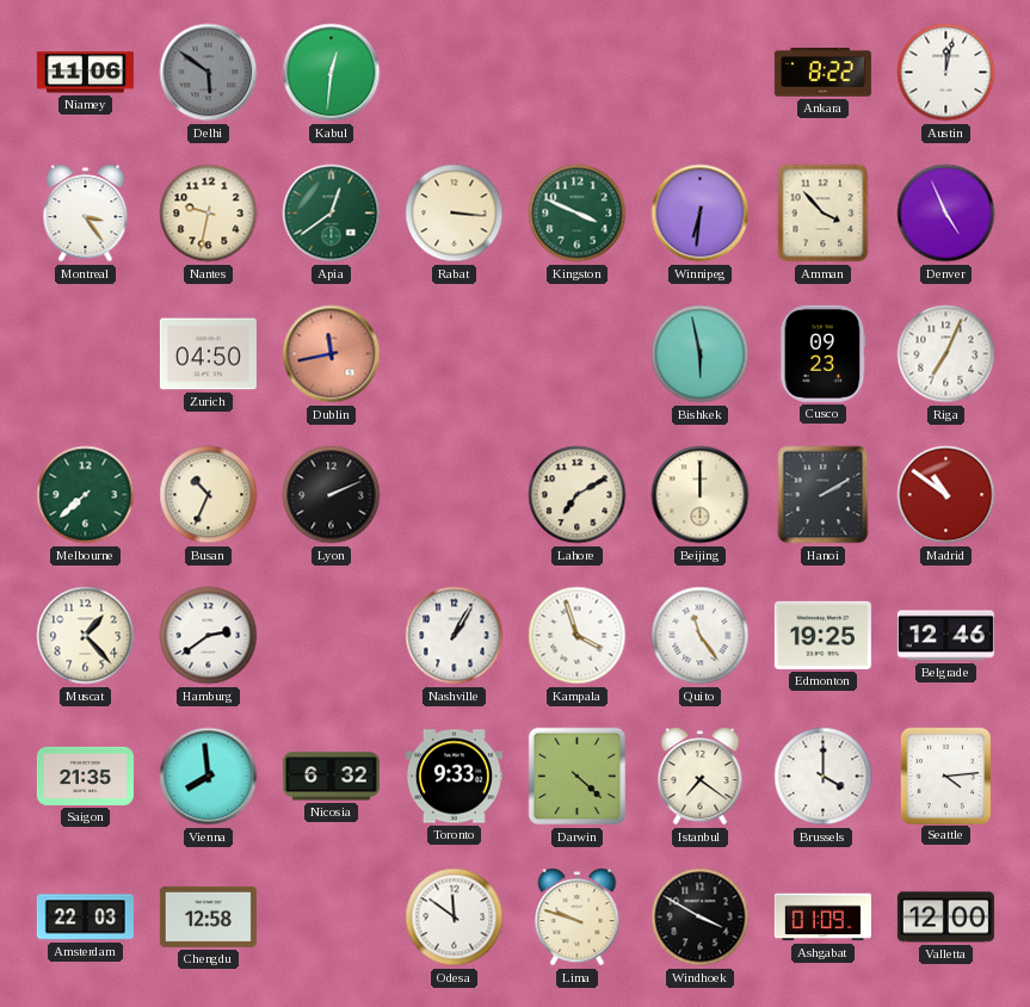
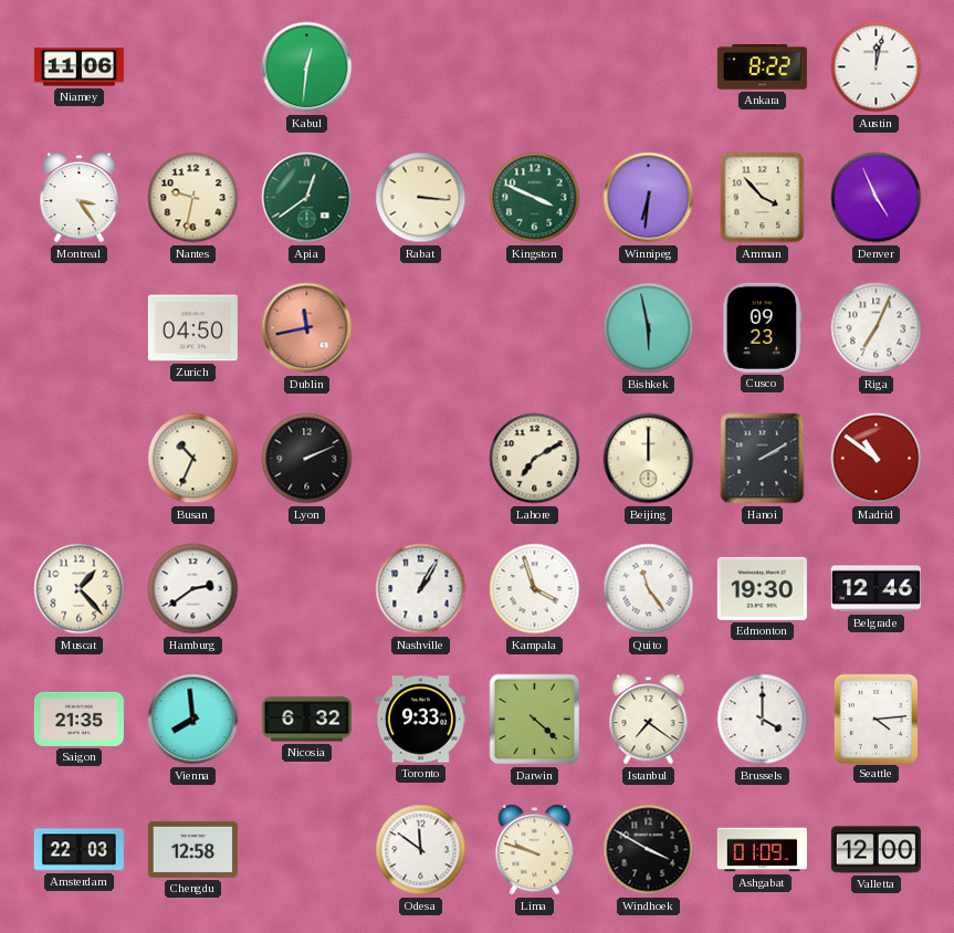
Delhi: 5:51 -> none (209, 73)
Melbourne: 7:38 -> none (86, 495)
Edmonton: 19:25 -> 19:30 (762, 588)
